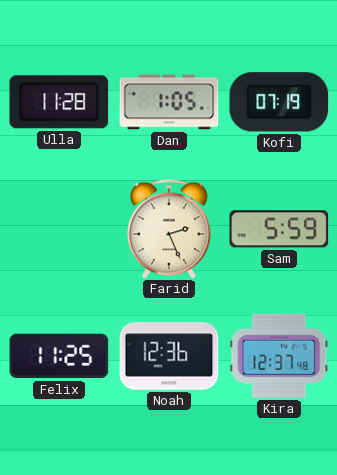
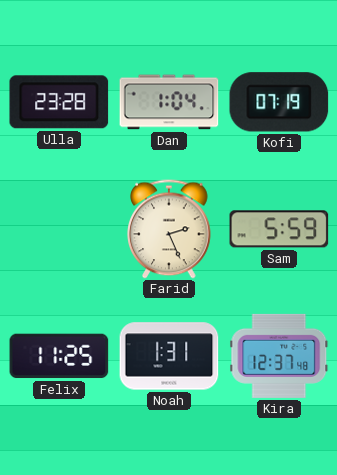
Ulla: 11:28 -> 23:28 (59, 102)
Dan: 1:05 -> 1:04 (169, 102)
Noah: 12:36 -> 1:31 (169, 356)
